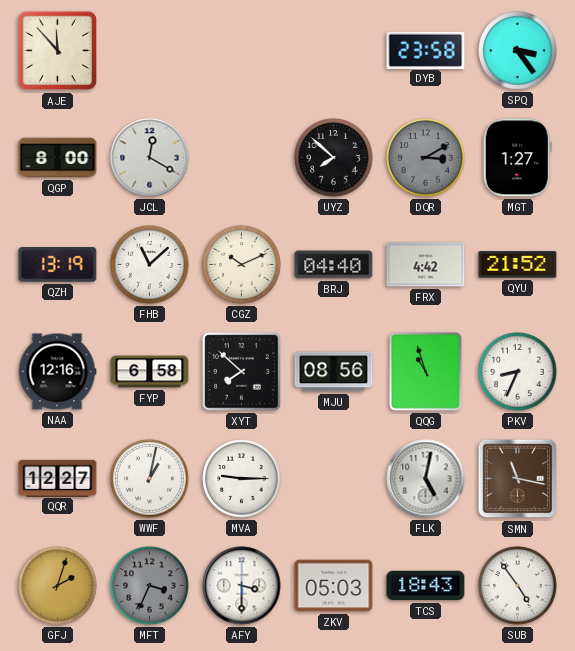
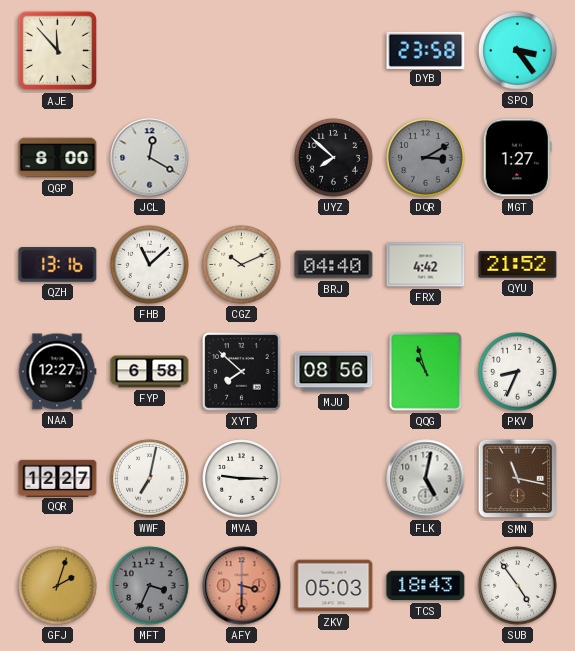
QZH: 13:19 -> 13:16 (58, 265)
NAA: 12:16 -> 12:27 (57, 372)
WWF: 1:02 -> 7:02 (150, 479)
AFY dial: white -> salmon (242, 586)
